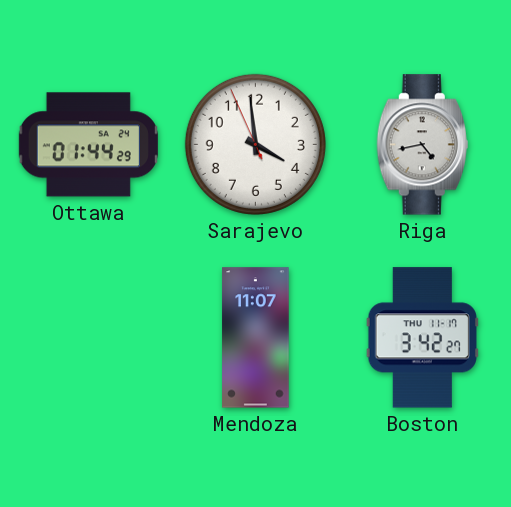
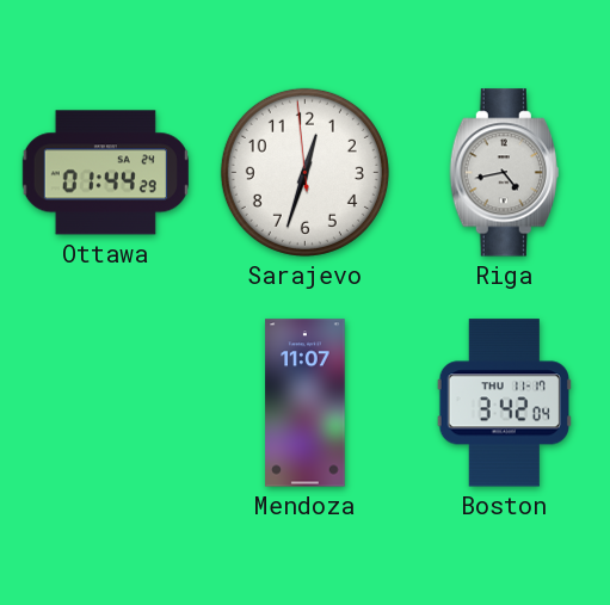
Sarajevo: 3:58 -> 12:32 (304, 172)
Boston: 3:42:27 -> 3:42:04 (504, 403)
